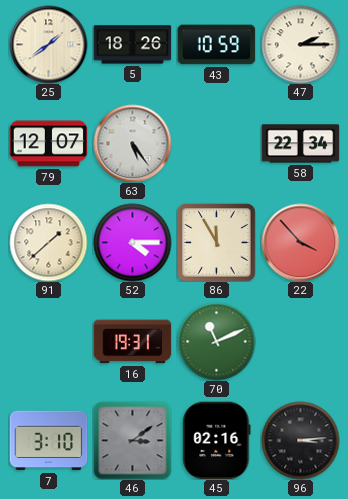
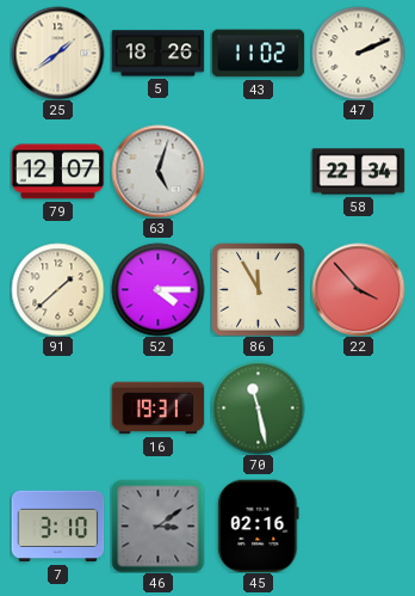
43: 10:59 -> 11:02 (258, 54)
47: 2:15 -> 2:11 (358, 53)
63: 5:24 -> 5:03 (157, 171)
70: 11:11 -> 11:28 (258, 407)
96: 3:14 -> none (300, 440)
